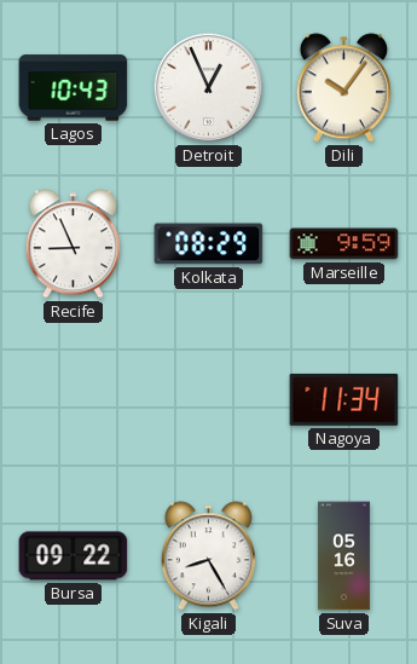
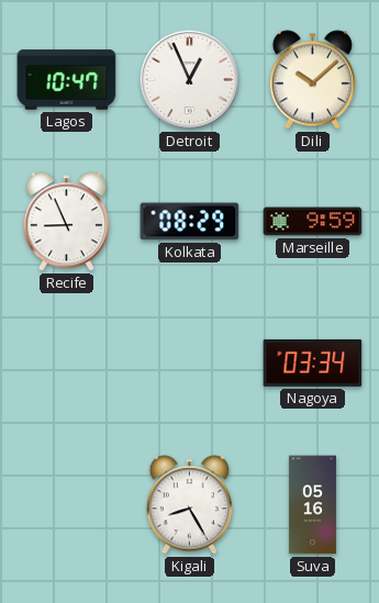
Lagos: 10:43 -> 10:47 (67, 80)
Dili: 10:06 -> 10:08 (312, 80)
Nagoya: 11:34 -> 03:34 (313, 362)
Bursa: 09:22 -> none (74, 556)
